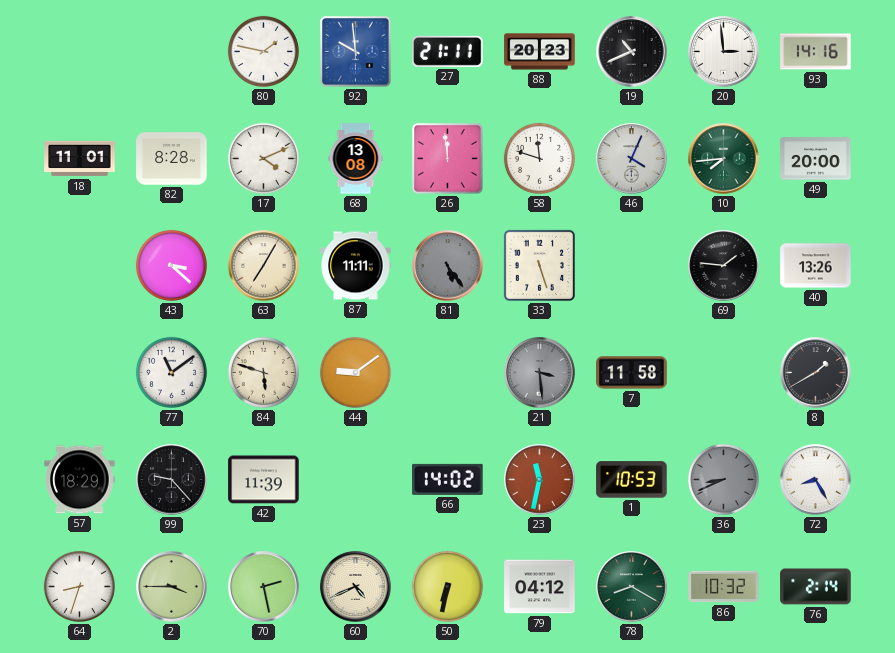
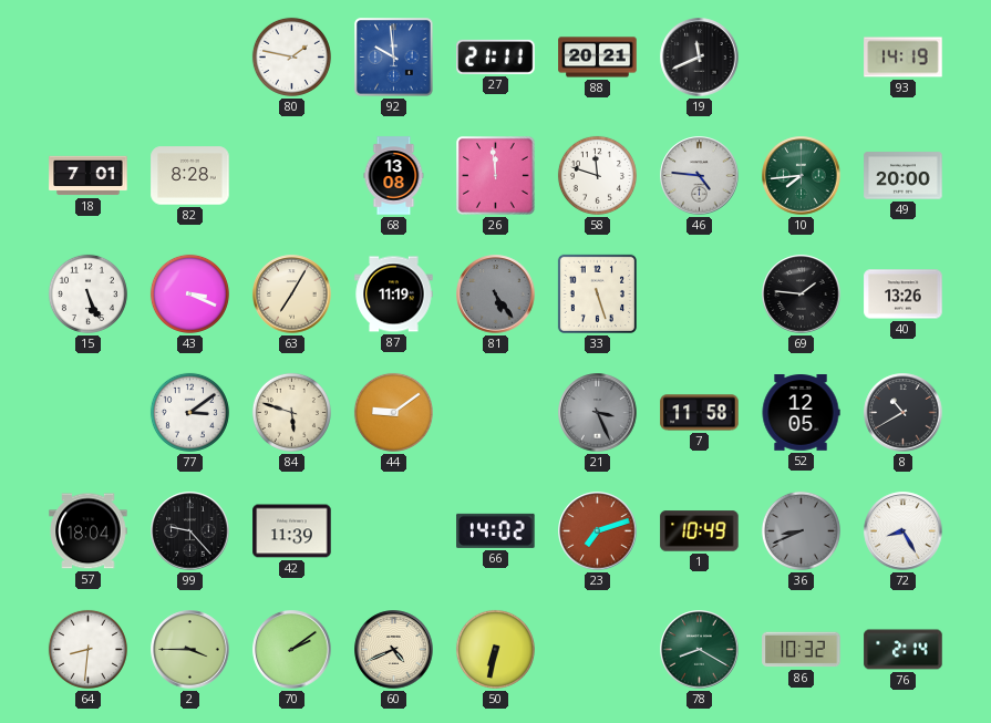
88: 20:23 -> 20:21 (598, 58)
19: 10:41 -> 11:41 (700, 58)
20: 2:59 -> none (724, 52)
93: 14:16 -> 14:19 (904, 58)
18: 11:01 -> 7:01 (89, 176)
17: 4:11 -> none (263, 158)
46: 4:04 -> 4:46 (700, 176)
15: none -> 5:26 (87, 293)
43: 3:22 -> 3:19 (189, 293)
87: 11:11 -> 11:19 (394, 295)
77: 11:09 -> 3:09 (189, 412)
21: 3:29 -> 3:26 (598, 413)
52: none -> 12:05 (801, 413)
8: 1:40 -> 10:40 (904, 413)
57: 18:29 -> 18:04 (89, 531)
23: 11:32 -> 7:12 (598, 531)
1: 10:53 -> 10:49 (700, 531)
64: 8:33 -> 8:31 (87, 649)
70: 2:28 -> 2:09 (292, 650)
79: 04:12 -> none (540, 587)
